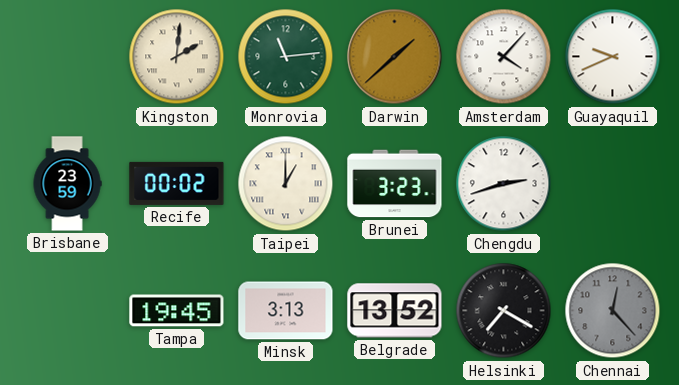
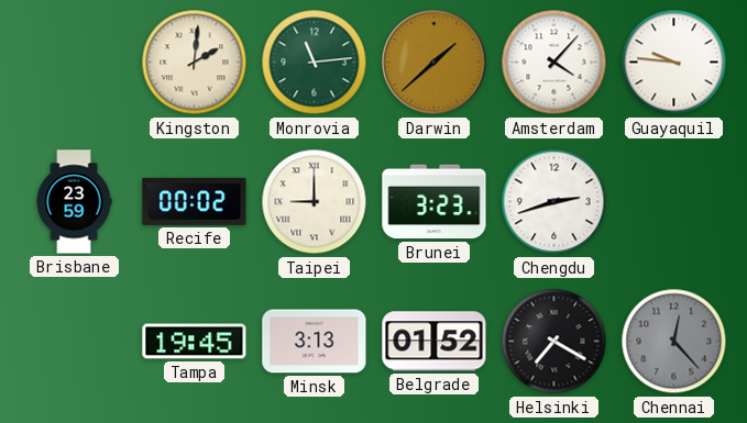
Guayaquil: 9:41 -> 9:46 (674, 63)
Taipei: 1:00 -> 9:00 (315, 202)
Belgrade: 13:52 -> 01:52 (435, 342)
